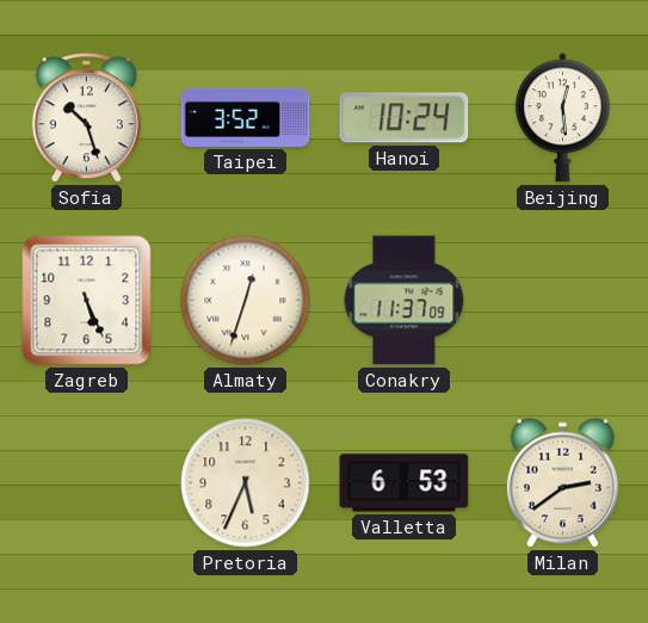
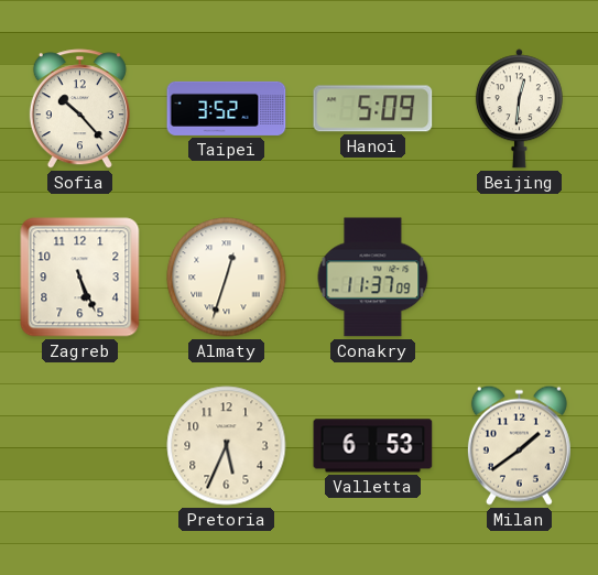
Sofia: 10:27 -> 10:23 (79, 109)
Hanoi: 10:24 -> 5:09 (373, 109)
Beijing: 12:29 -> 12:31 (519, 109)
Milan: 2:39 -> 1:39 (519, 445)
